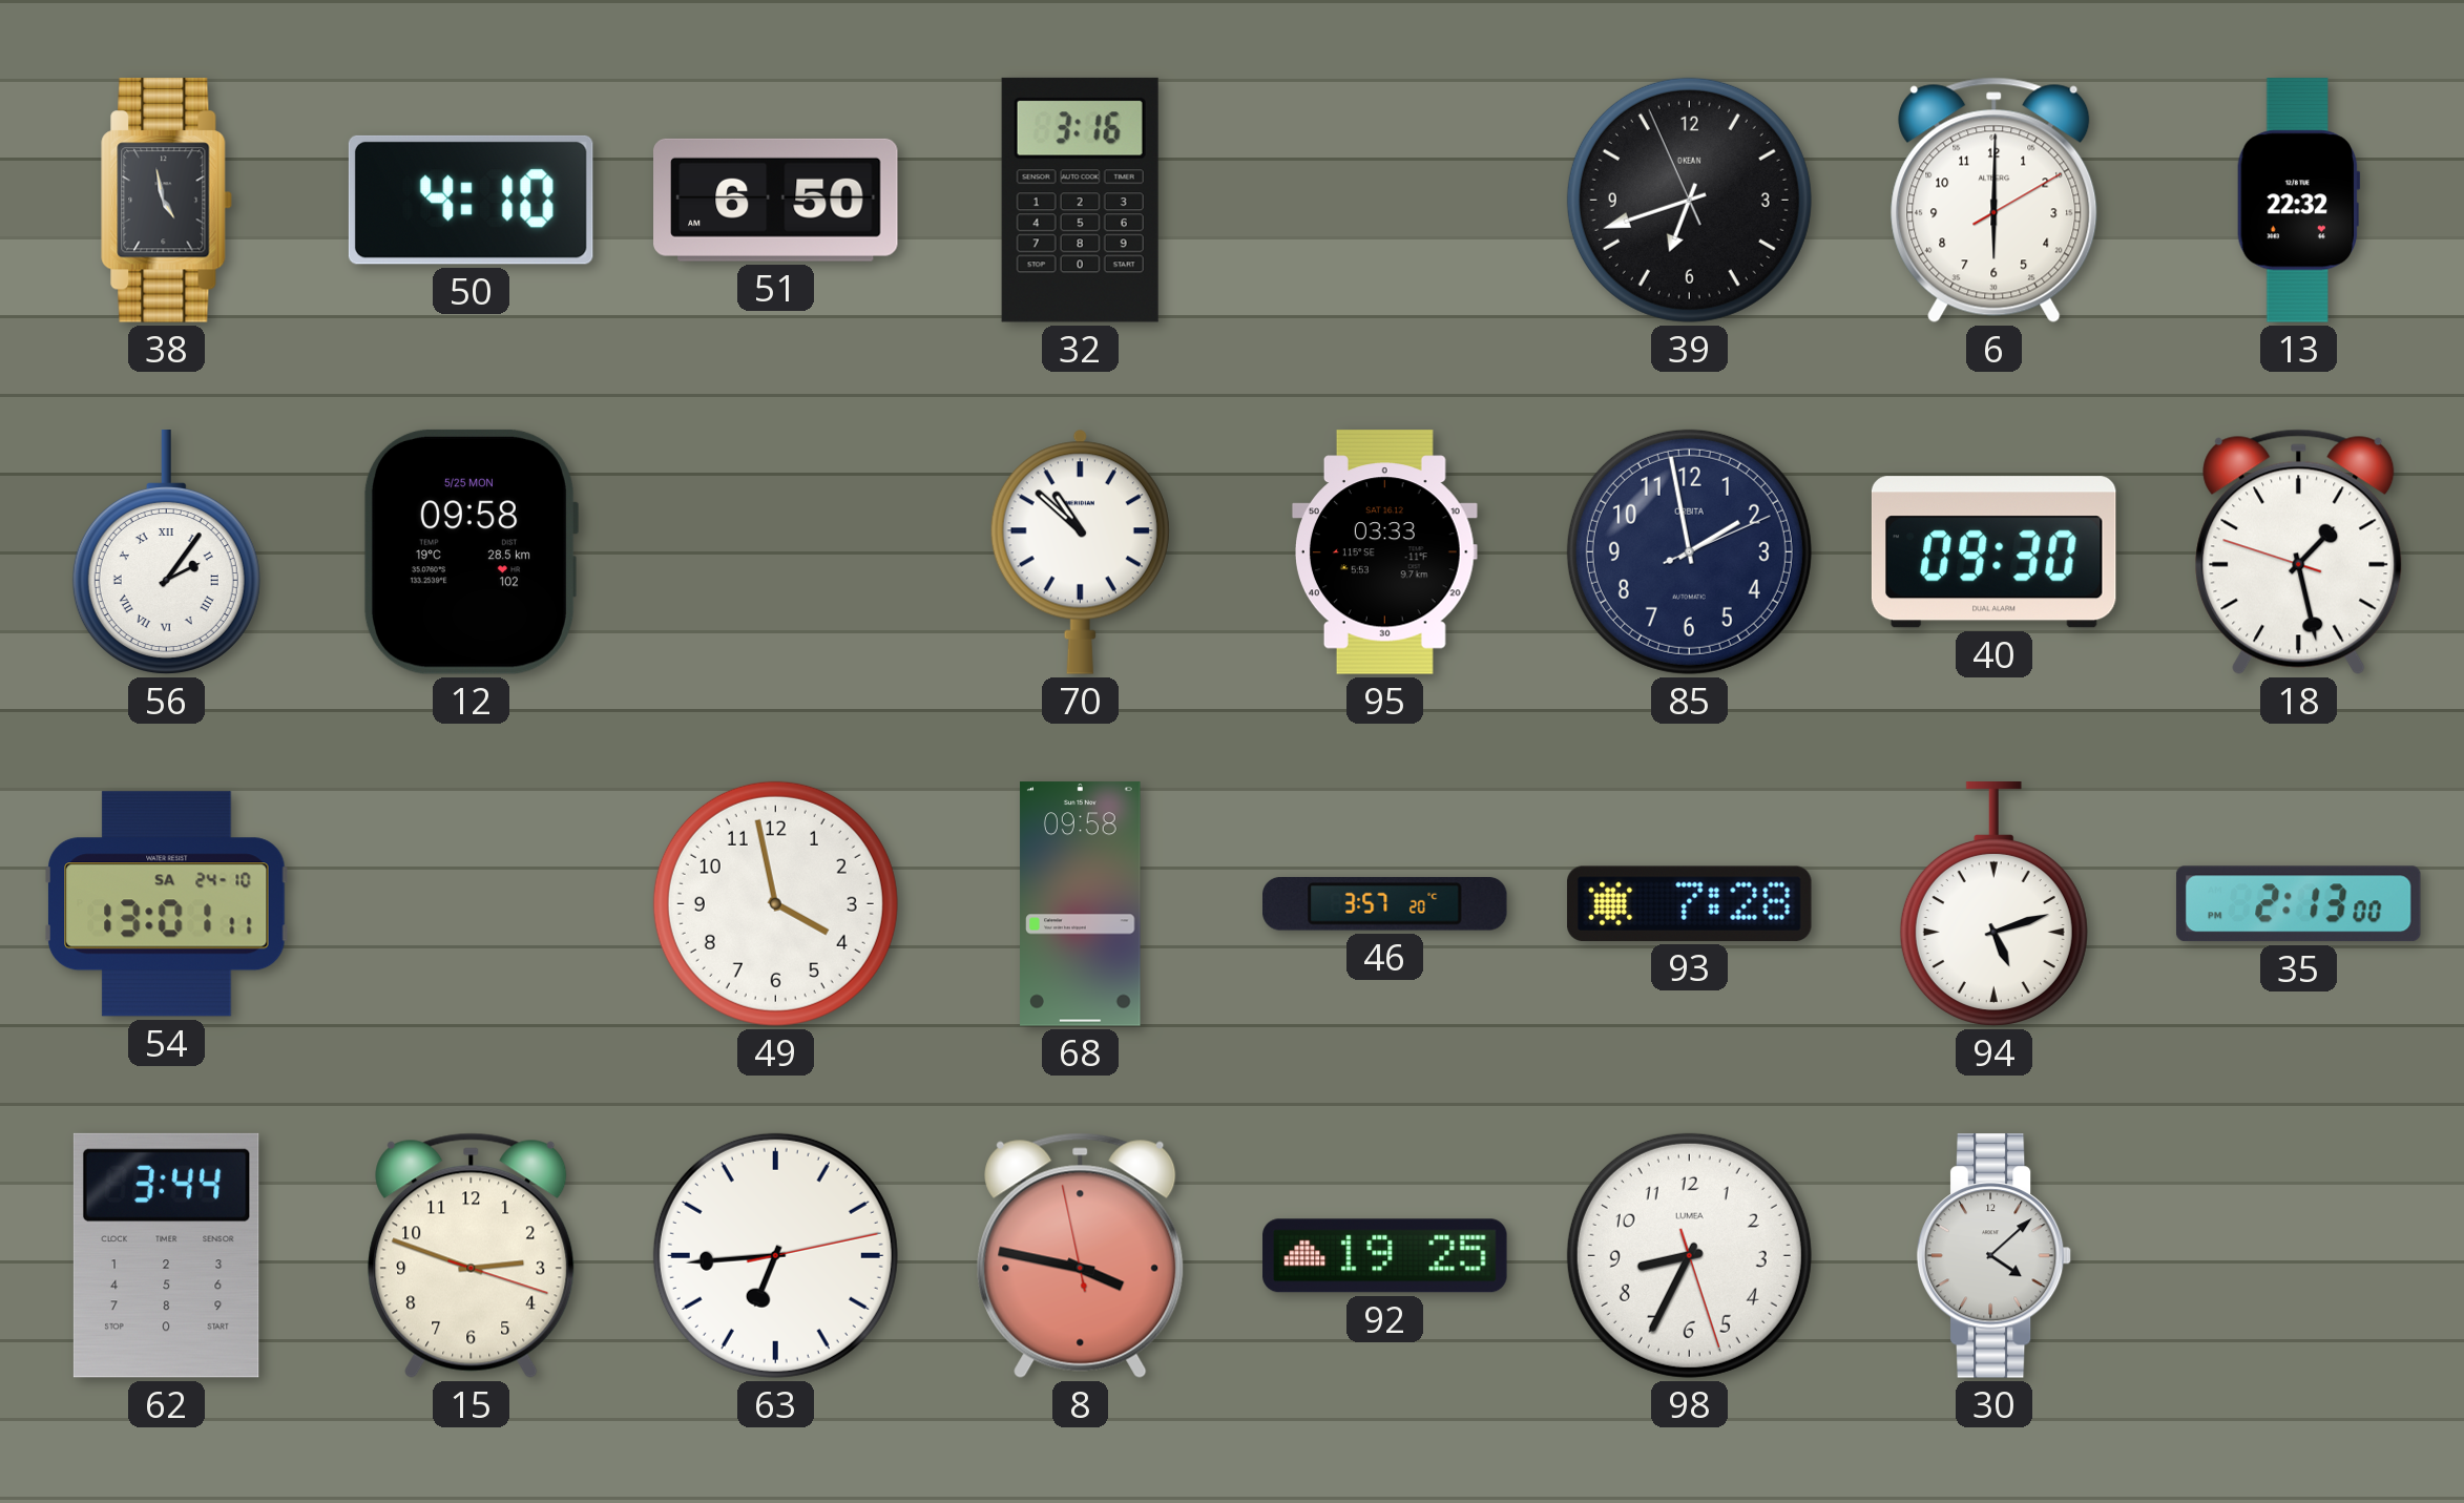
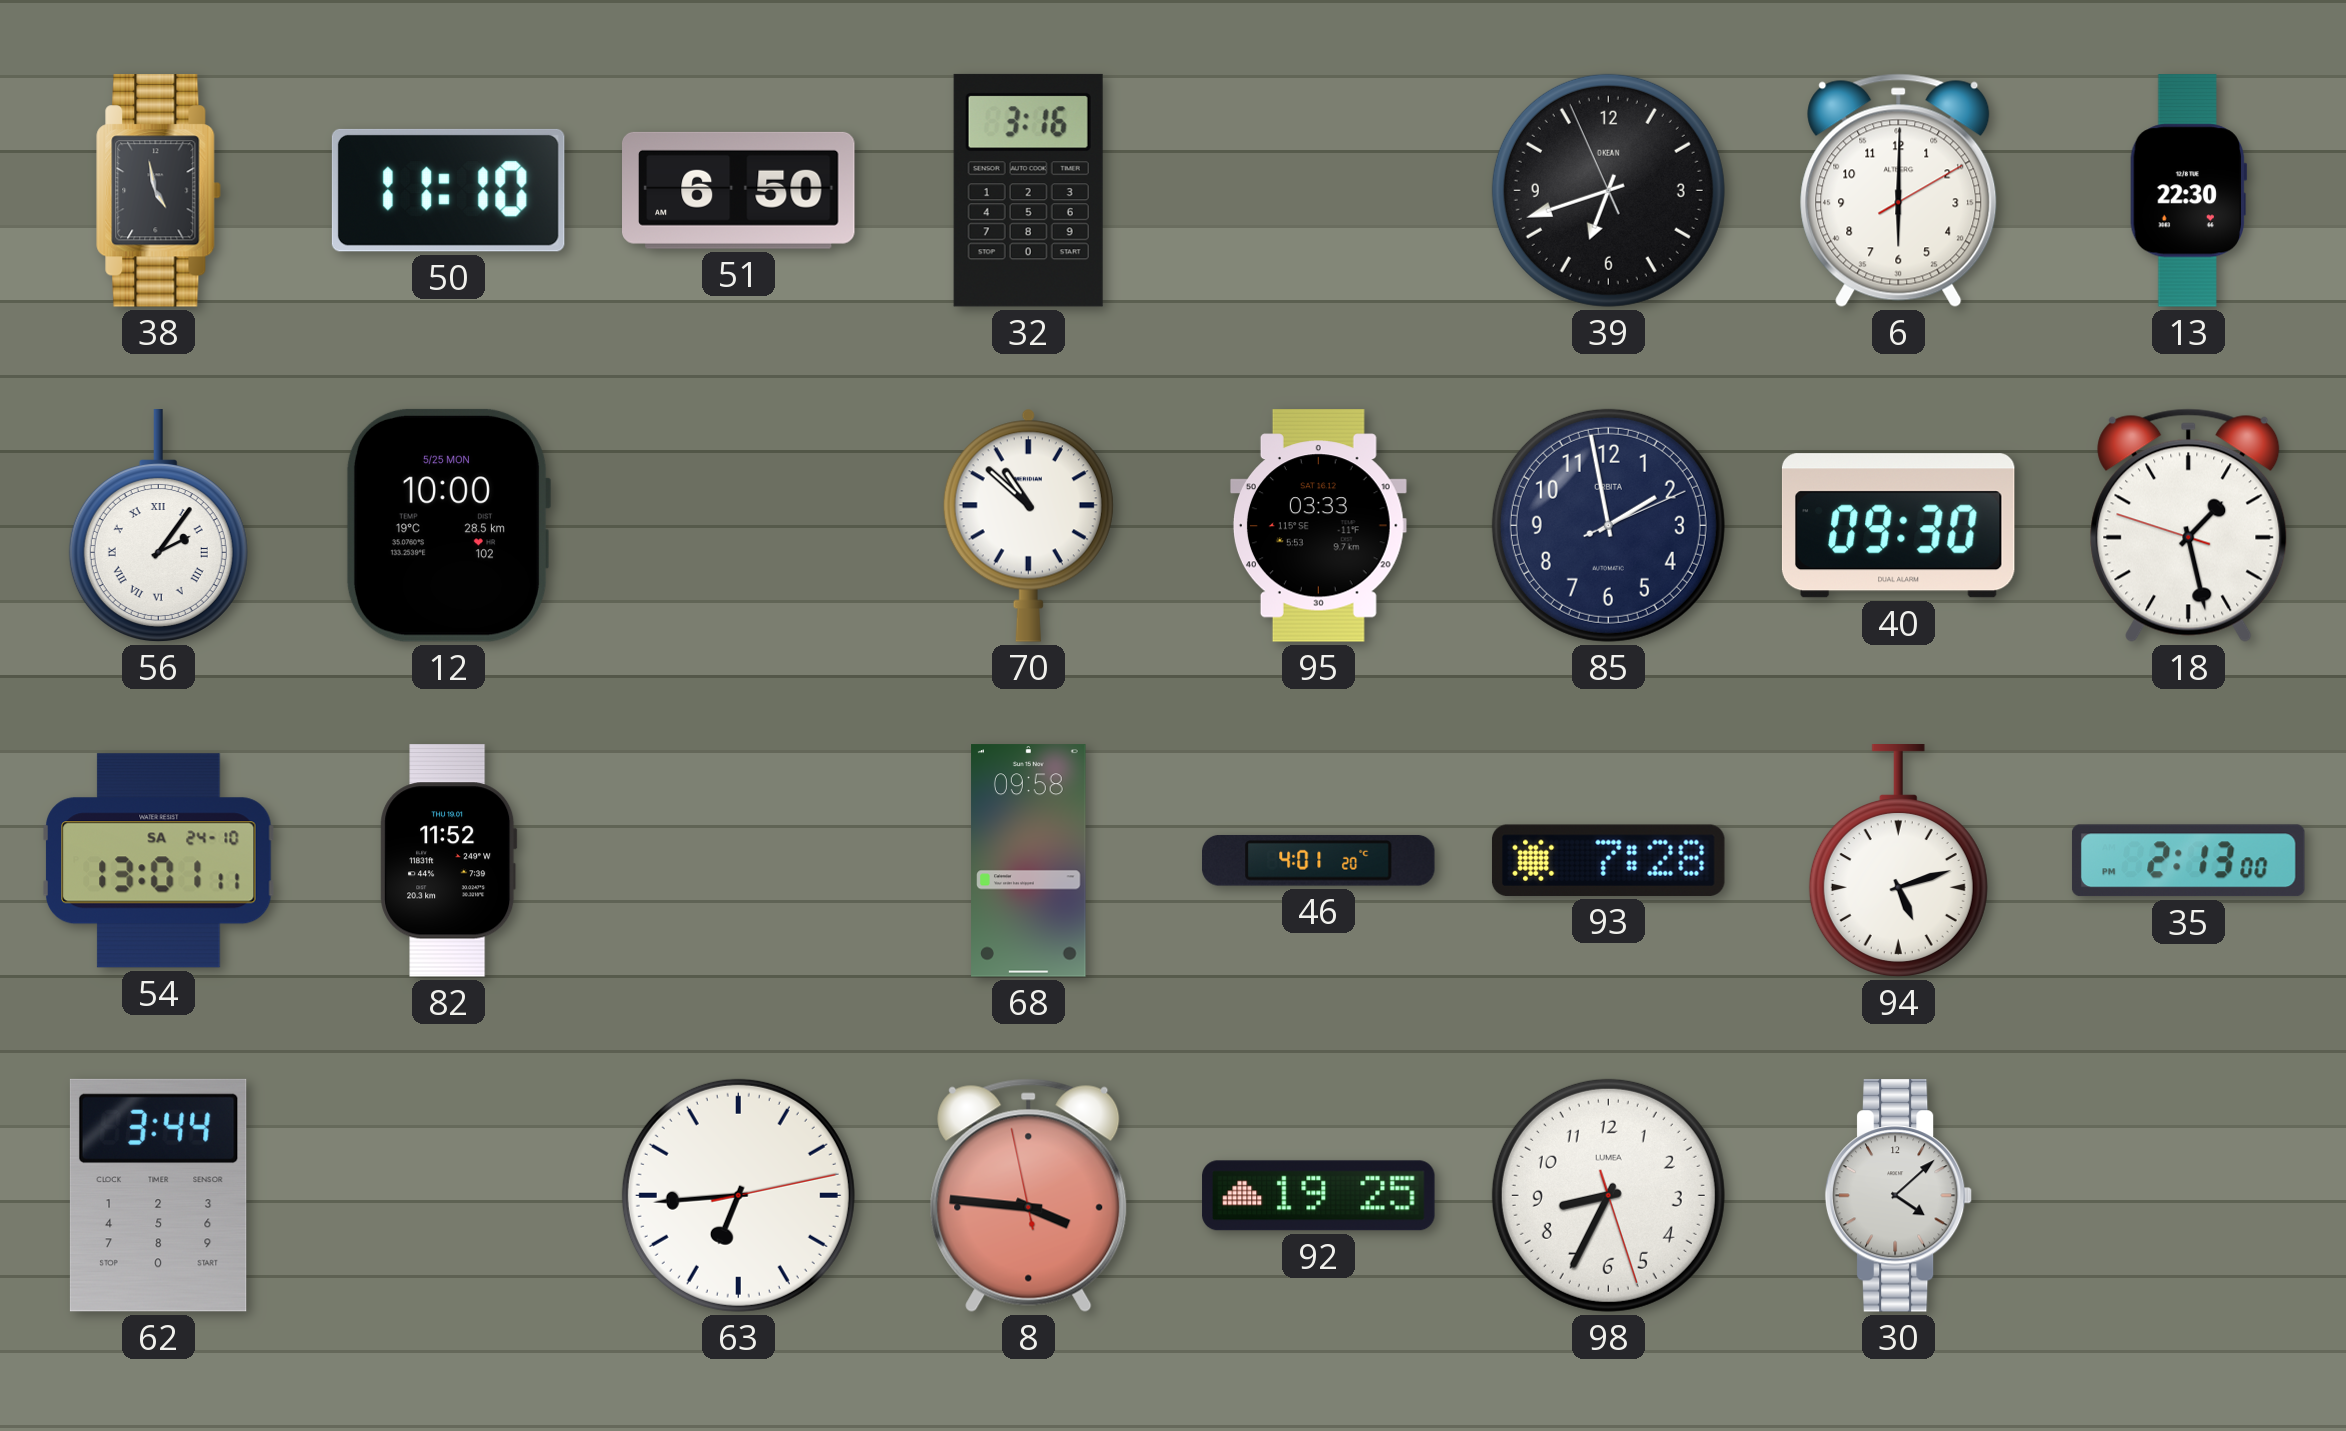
50: 4:10 -> 11:10 (448, 190)
13: 22:32 -> 22:30 (2189, 191)
12: 09:58 -> 10:00 (448, 525)
82: none -> 11:52 (449, 861)
49: 3:58 -> none (775, 903)
46: 3:57 -> 4:01 (1319, 860)
15: 2:48 -> none (472, 1255)
8: 3:46 -> 3:45 (1029, 1195)
